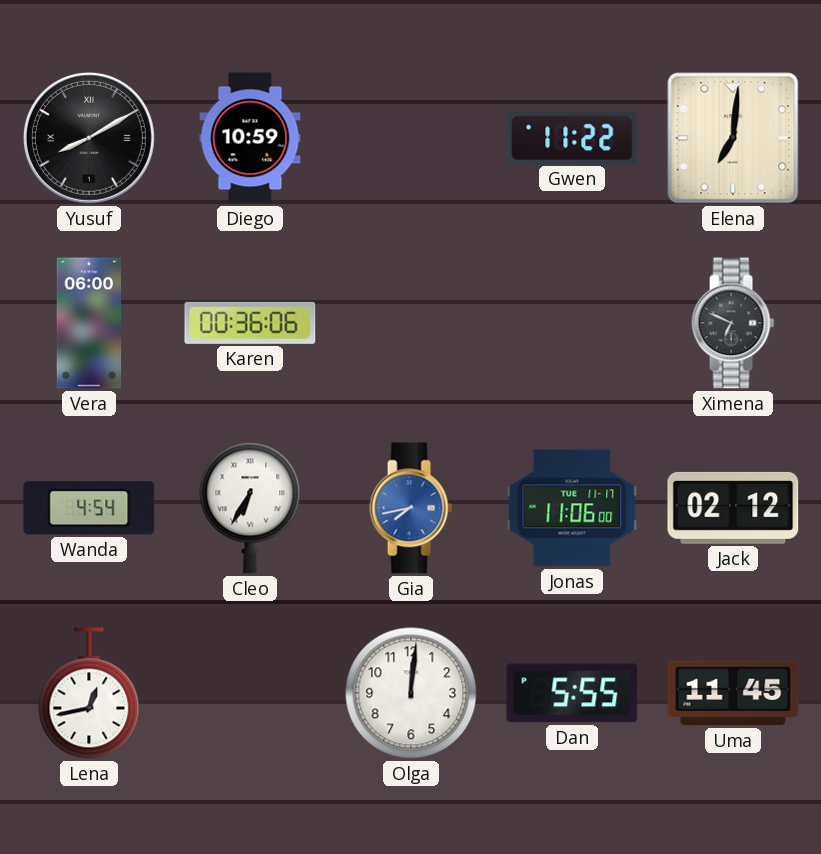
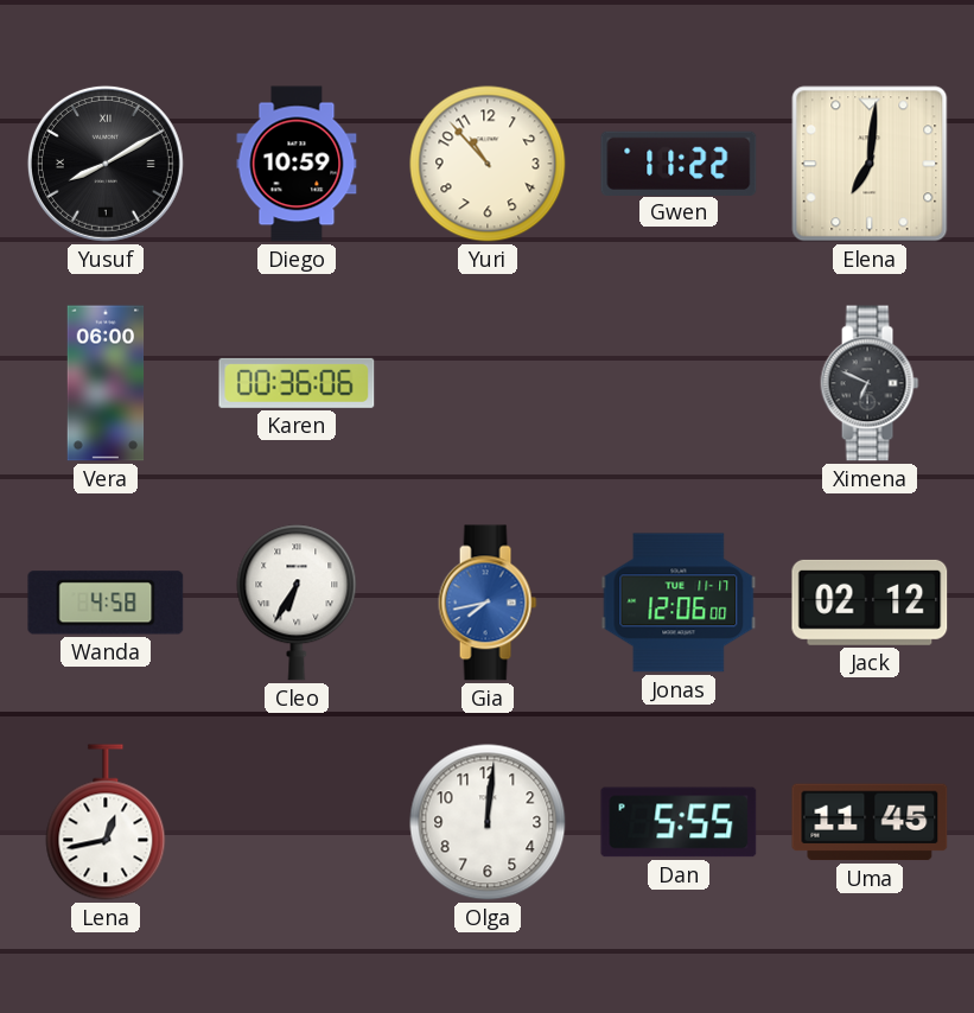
Yuri: none -> 10:53 (488, 164)
Wanda: 4:54 -> 4:58 (106, 603)
Jonas: 11:06 -> 12:06 (679, 603)
